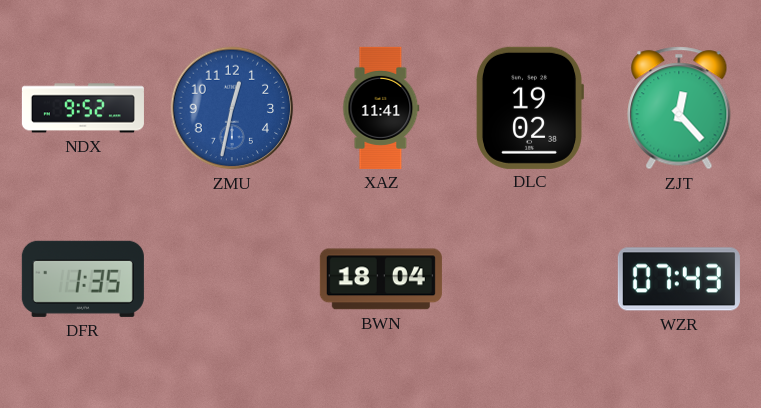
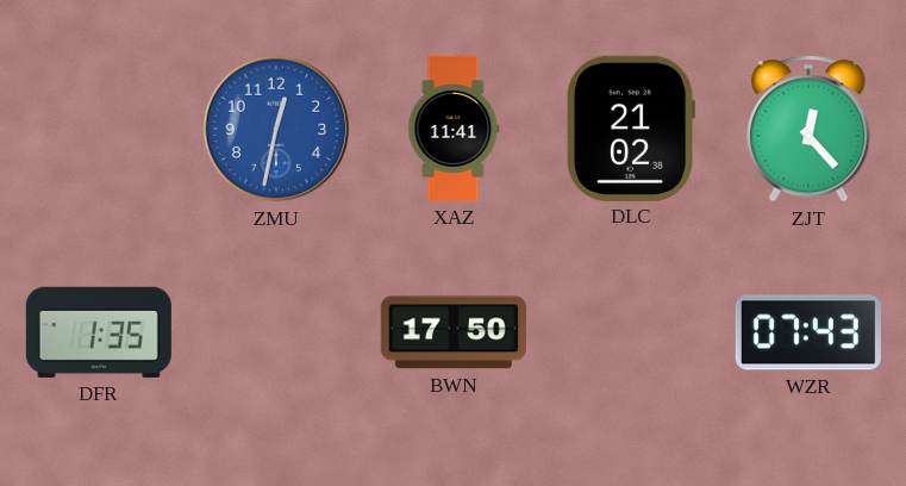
NDX: 9:52 -> none (83, 108)
DLC: 19:02 -> 21:02 (630, 129)
BWN: 18:04 -> 17:50 (454, 332)
